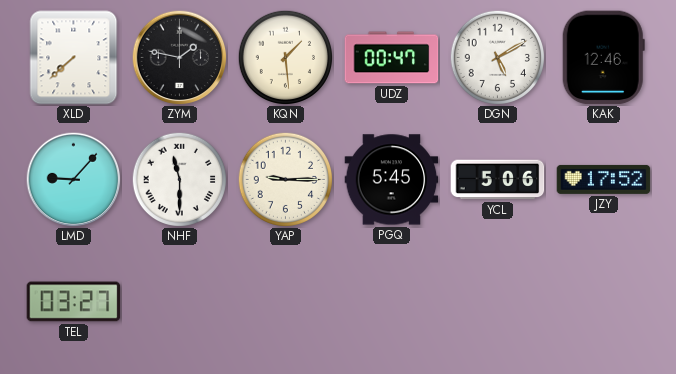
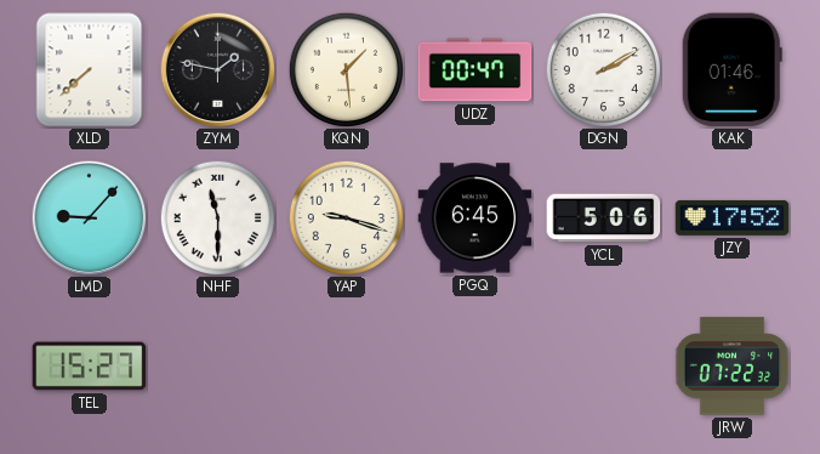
DGN: 5:10 -> 2:10 (603, 69)
KAK: 12:46 -> 01:46 (731, 70)
YAP: 9:15 -> 9:18 (346, 217)
PGQ: 5:45 -> 6:45 (476, 219)
TEL: 03:27 -> 15:27 (90, 367)
JRW: none -> 07:22 (731, 367)
